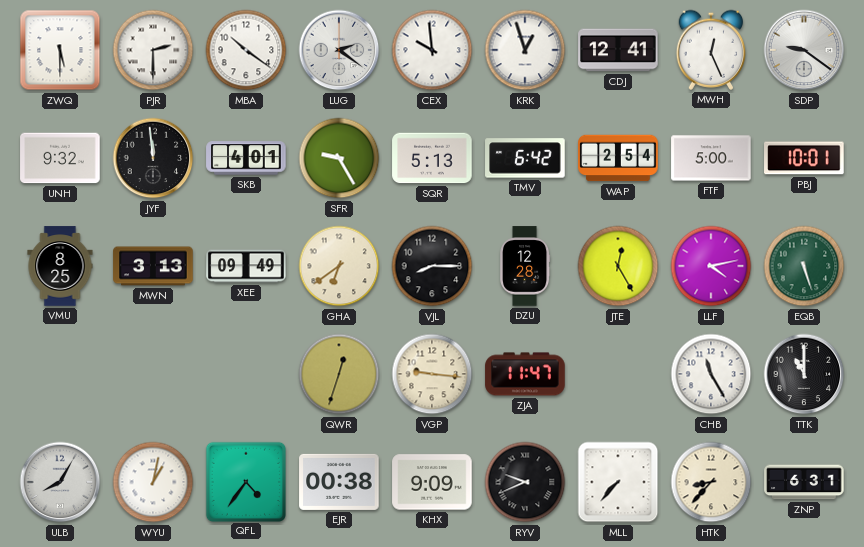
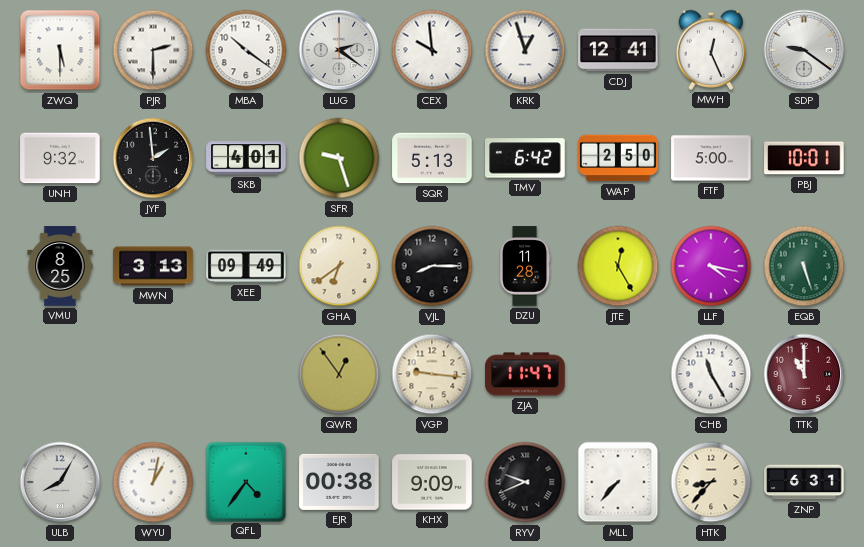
JYF: 11:59 -> 1:59 (153, 158)
SFR: 9:25 -> 9:27 (339, 158)
WAP: 2:54 -> 2:50 (618, 158)
DZU: 12:28 -> 11:28 (526, 266)
LLF: 4:13 -> 4:17 (711, 266)
QWR: 12:33 -> 12:54 (339, 374)
TTK dial: black -> burgundy (804, 374)
